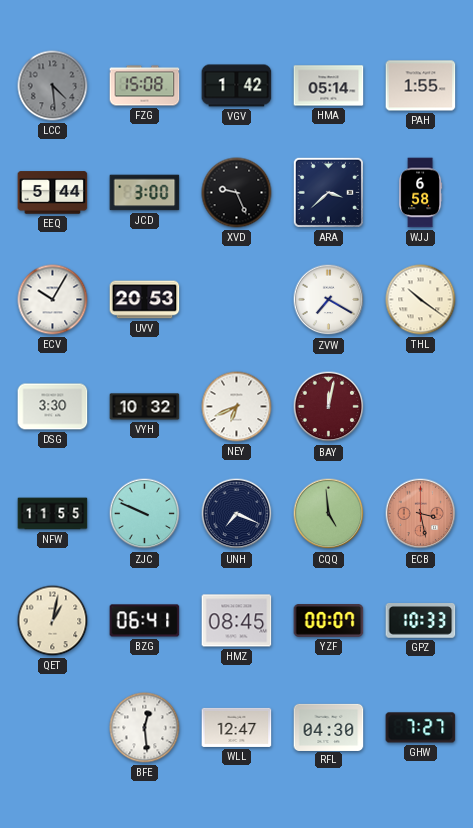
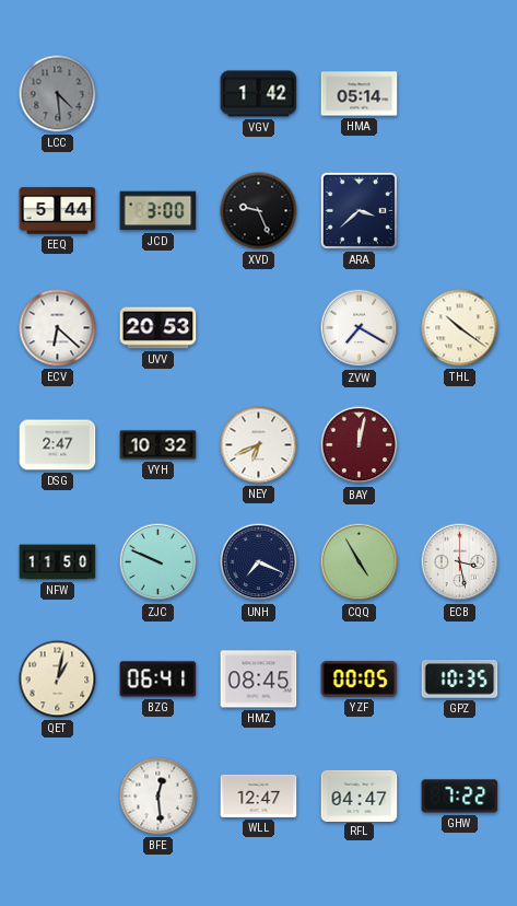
FZG: 15:08 -> none (145, 86)
PAH: 1:55 -> none (421, 86)
WJJ: 6:58 -> none (421, 193)
ECV: 10:05 -> 6:22 (58, 328)
DSG: 3:30 -> 2:47 (58, 445)
NFW: 11:55 -> 11:50 (58, 562)
CQQ: 4:59 -> 4:55 (360, 562)
ECB dial: salmon -> white (460, 562)
YZF: 00:07 -> 00:05 (360, 679)
GPZ: 10:33 -> 10:35 (460, 679)
RFL: 04:30 -> 04:47 (360, 795)
GHW: 7:27 -> 7:22 (460, 797)
